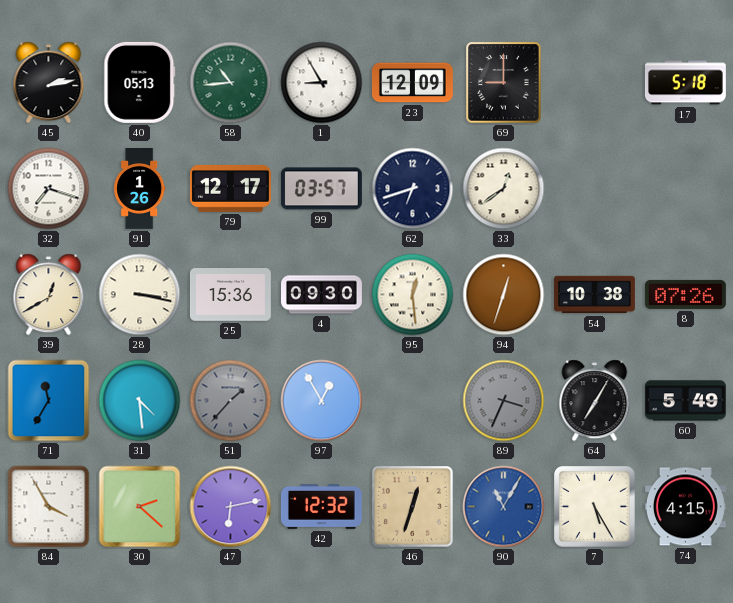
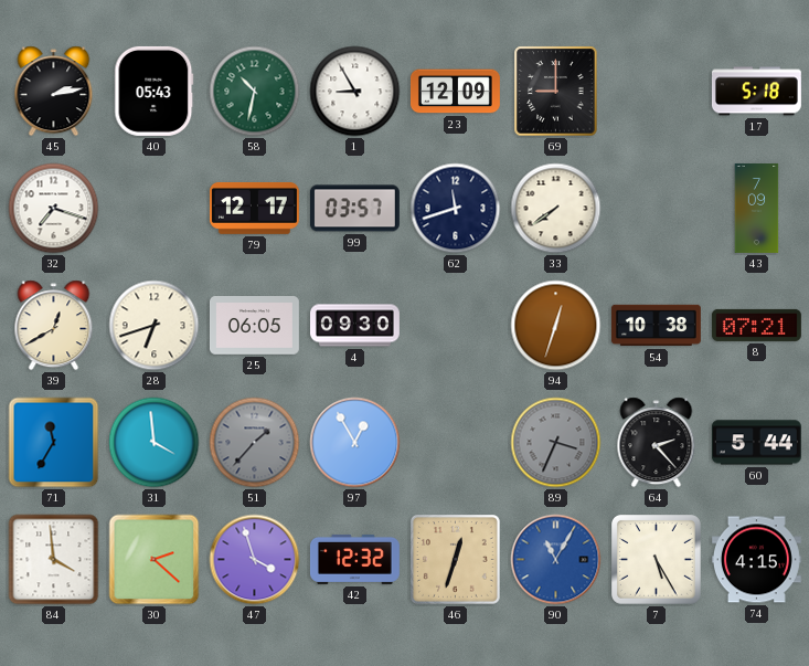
40: 05:13 -> 05:43 (155, 91)
58: 10:44 -> 10:32 (255, 92)
91: 1:26 -> none (140, 189)
62: 6:42 -> 11:42 (456, 209)
33: 12:39 -> 7:39 (556, 209)
43: none -> 7:09 (757, 209)
28: 3:17 -> 6:42 (155, 326)
25: 15:36 -> 06:05 (254, 326)
95: 12:29 -> none (413, 295)
8: 07:26 -> 07:21 (756, 325)
31: 4:29 -> 3:59 (155, 443)
64: 7:05 -> 2:23 (657, 443)
60: 5:49 -> 5:44 (756, 443)
84: 3:55 -> 3:59 (54, 560)
47: 6:13 -> 3:57 (255, 560)
